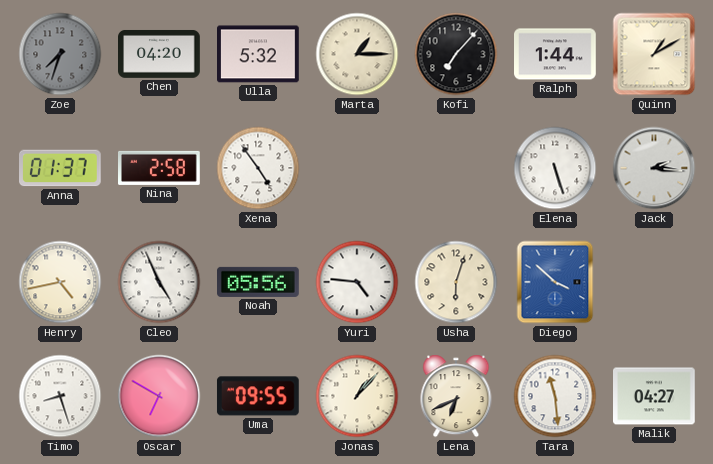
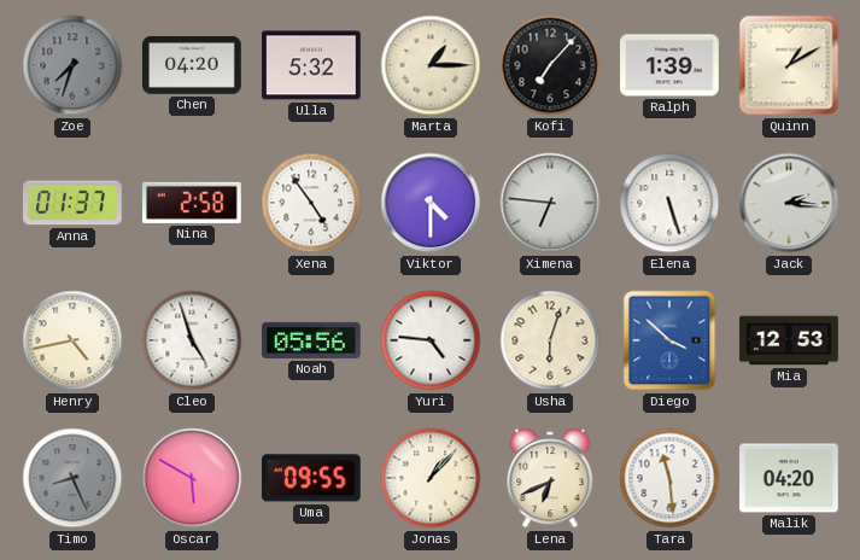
Ralph: 1:44 -> 1:39 (671, 65)
Viktor: none -> 4:30 (431, 203)
Ximena: none -> 6:46 (550, 203)
Cleo: 4:56 -> 4:57 (192, 340)
Mia: none -> 12:53 (789, 340)
Timo: 8:27 -> 8:26 (72, 478)
Timo dial: white -> grey (72, 478)
Oscar: 6:50 -> 5:50 (192, 478)
Malik: 04:27 -> 04:20 (790, 478)
